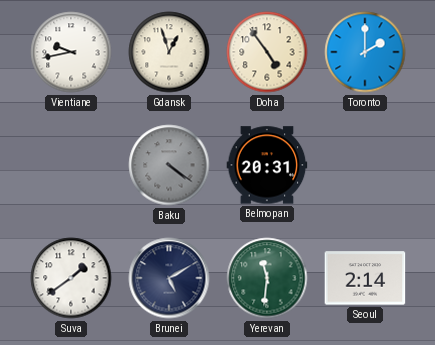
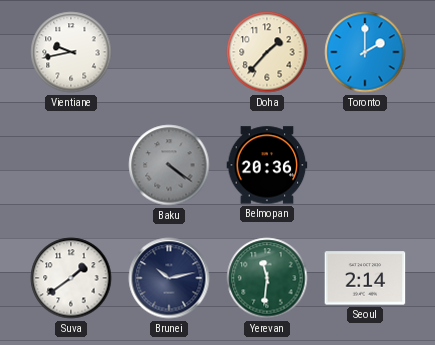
Gdansk: 12:57 -> none (169, 52)
Doha: 4:54 -> 1:37 (267, 52)
Belmopan: 20:31 -> 20:36 (267, 165)
Brunei: 5:10 -> 10:13 (169, 278)
